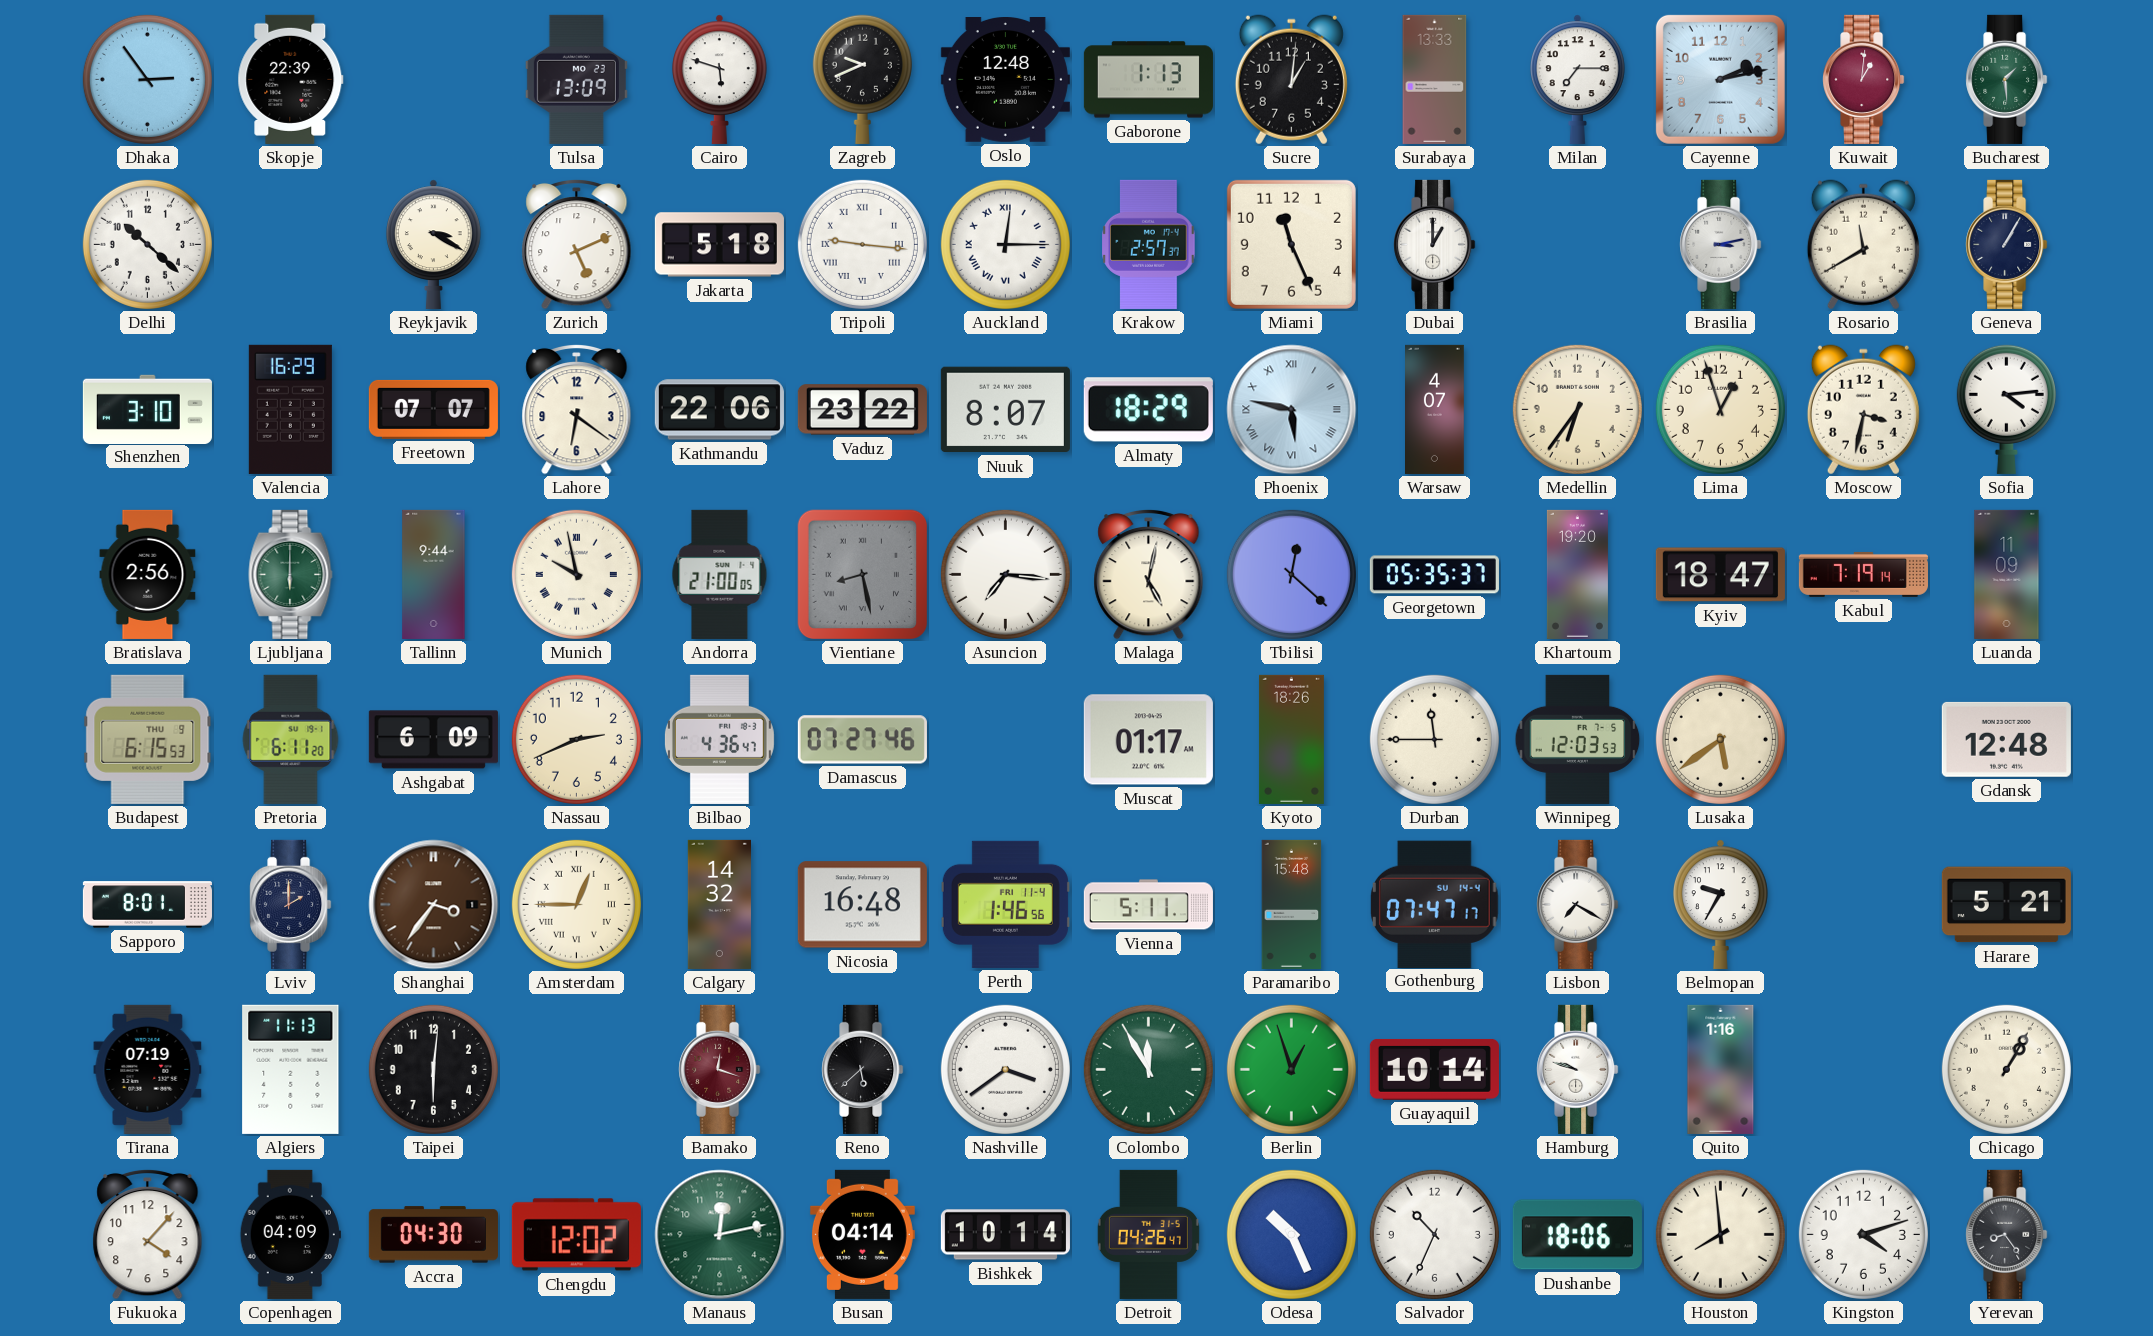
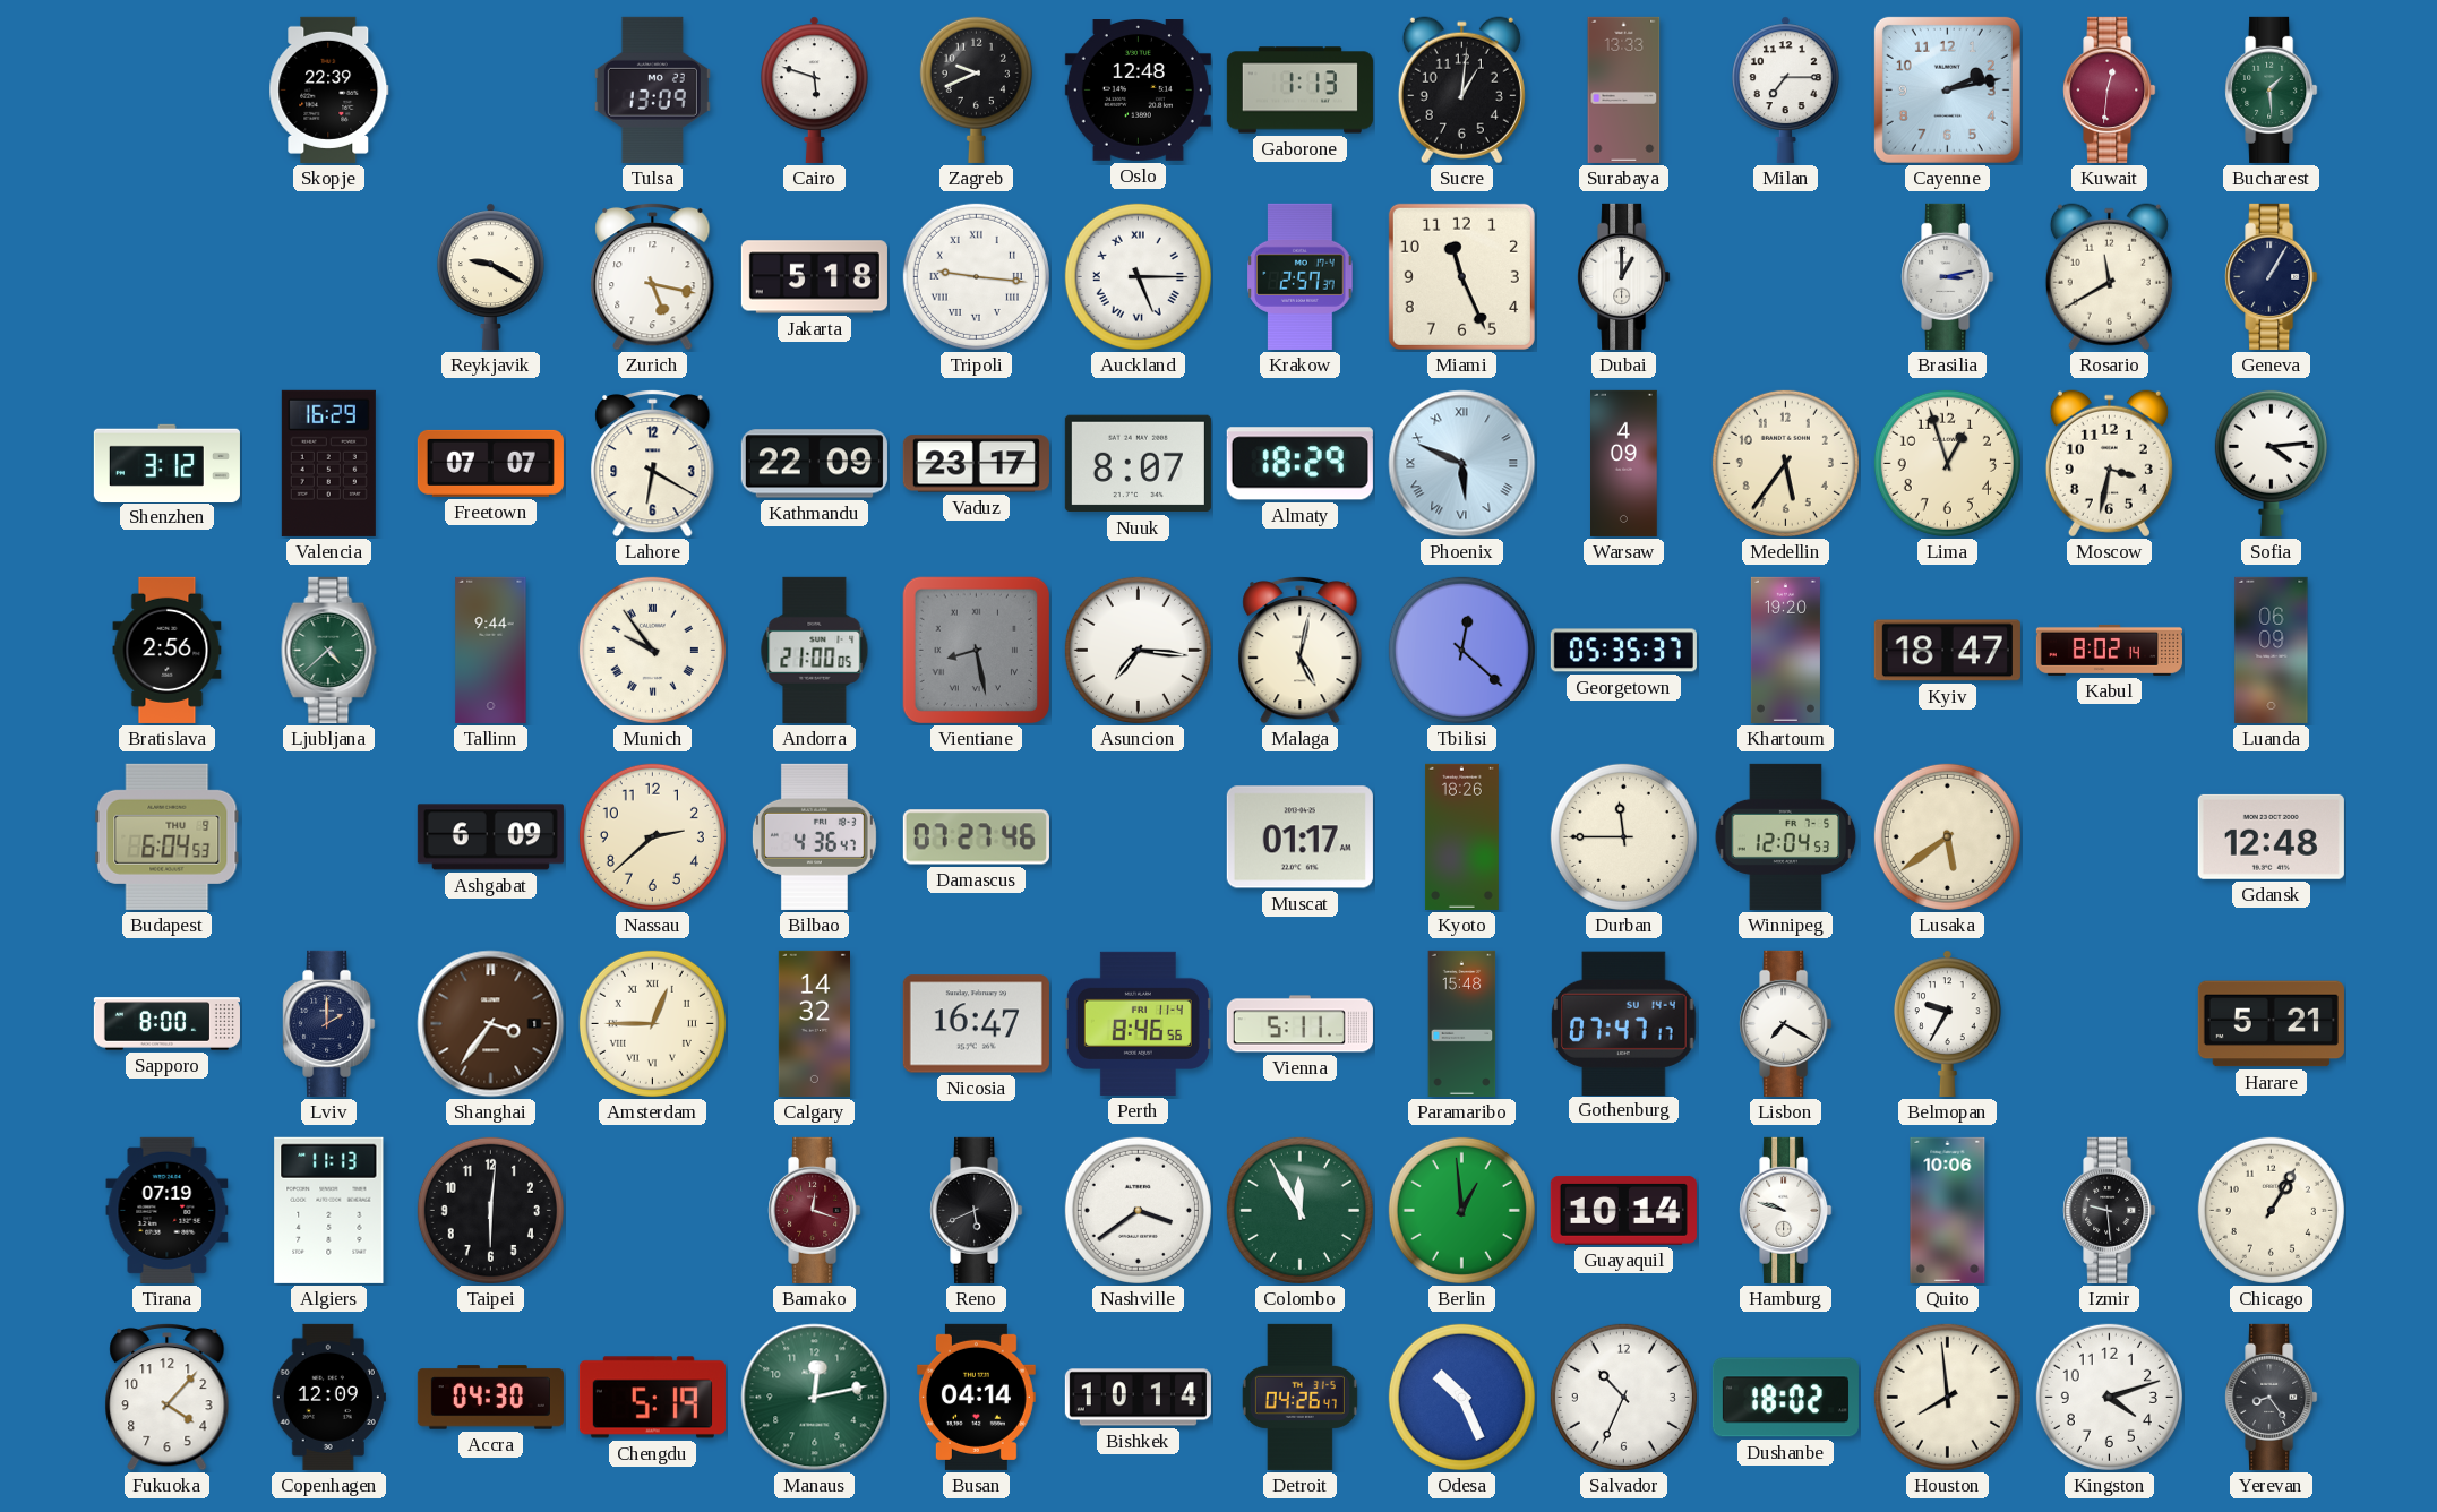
Dhaka: 2:54 -> none (147, 79)
Kuwait: 1:01 -> 12:31 (2110, 89)
Delhi: 10:22 -> none (147, 244)
Reykjavik: 3:20 -> 9:20 (491, 276)
Zurich: 5:11 -> 5:17 (653, 276)
Auckland: 12:15 -> 5:15 (1138, 276)
Shenzhen: 3:10 -> 3:12 (166, 463)
Lahore: 6:21 -> 6:20 (653, 463)
Kathmandu: 22:06 -> 22:09 (814, 464)
Vaduz: 23:22 -> 23:17 (976, 464)
Phoenix: 5:47 -> 5:49 (1462, 464)
Warsaw: 4:07 -> 4:09 (1624, 463)
Medellin: 6:36 -> 5:36 (1785, 463)
Ljubljana: 6:00 -> 4:38 (329, 650)
Munich: 9:58 -> 9:54 (652, 650)
Kabul: 7:19 -> 8:02 (2109, 650)
Luanda: 11:09 -> 06:09 (2272, 650)
Budapest: 6:15 -> 6:04 (168, 836)
Pretoria: 6:11 -> none (291, 739)
Nassau: 2:41 -> 2:38 (652, 836)
Winnipeg: 12:03 -> 12:04 (1786, 836)
Sapporo: 8:01 -> 8:00 (166, 1024)
Nicosia: 16:48 -> 16:47 (976, 1024)
Perth: 1:46 -> 8:46 (1138, 1023)
Reno: 5:38 -> 5:41 (977, 1210)
Berlin: 12:57 -> 12:59 (1461, 1210)
Quito: 1:16 -> 10:06 (1948, 1210)
Izmir: none -> 9:29 (2110, 1210)
Copenhagen: 04:09 -> 12:09 (328, 1397)
Chengdu: 12:02 -> 5:19 (652, 1398)
Dushanbe: 18:06 -> 18:02 (1785, 1398)
